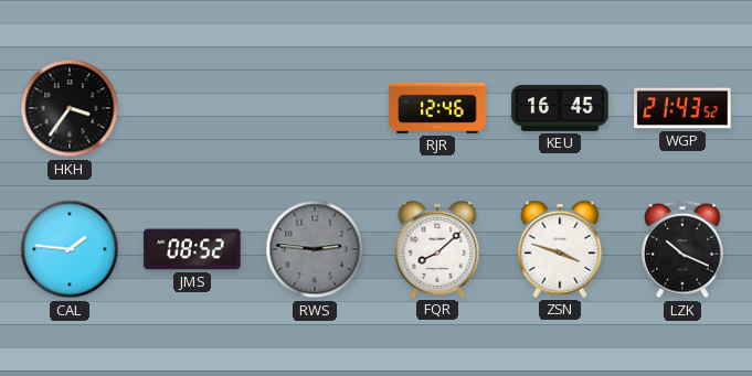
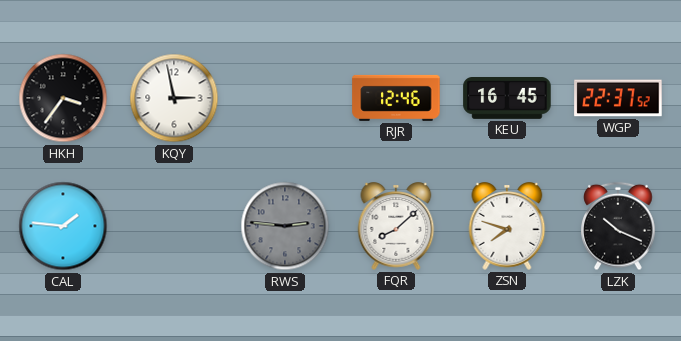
KQY: none -> 2:58 (174, 98)
WGP: 21:43 -> 22:37 (618, 98)
JMS: 08:52 -> none (192, 249)
ZSN: 3:48 -> 7:48 (507, 226)
